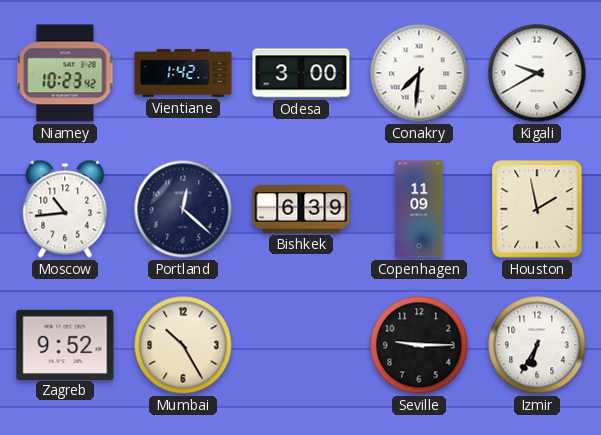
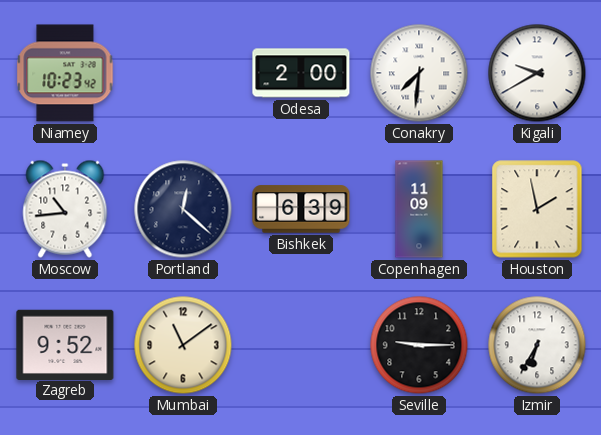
Vientiane: 1:42 -> none (183, 73)
Odesa: 3:00 -> 2:00 (301, 73)
Mumbai: 10:25 -> 11:09 (183, 345)
